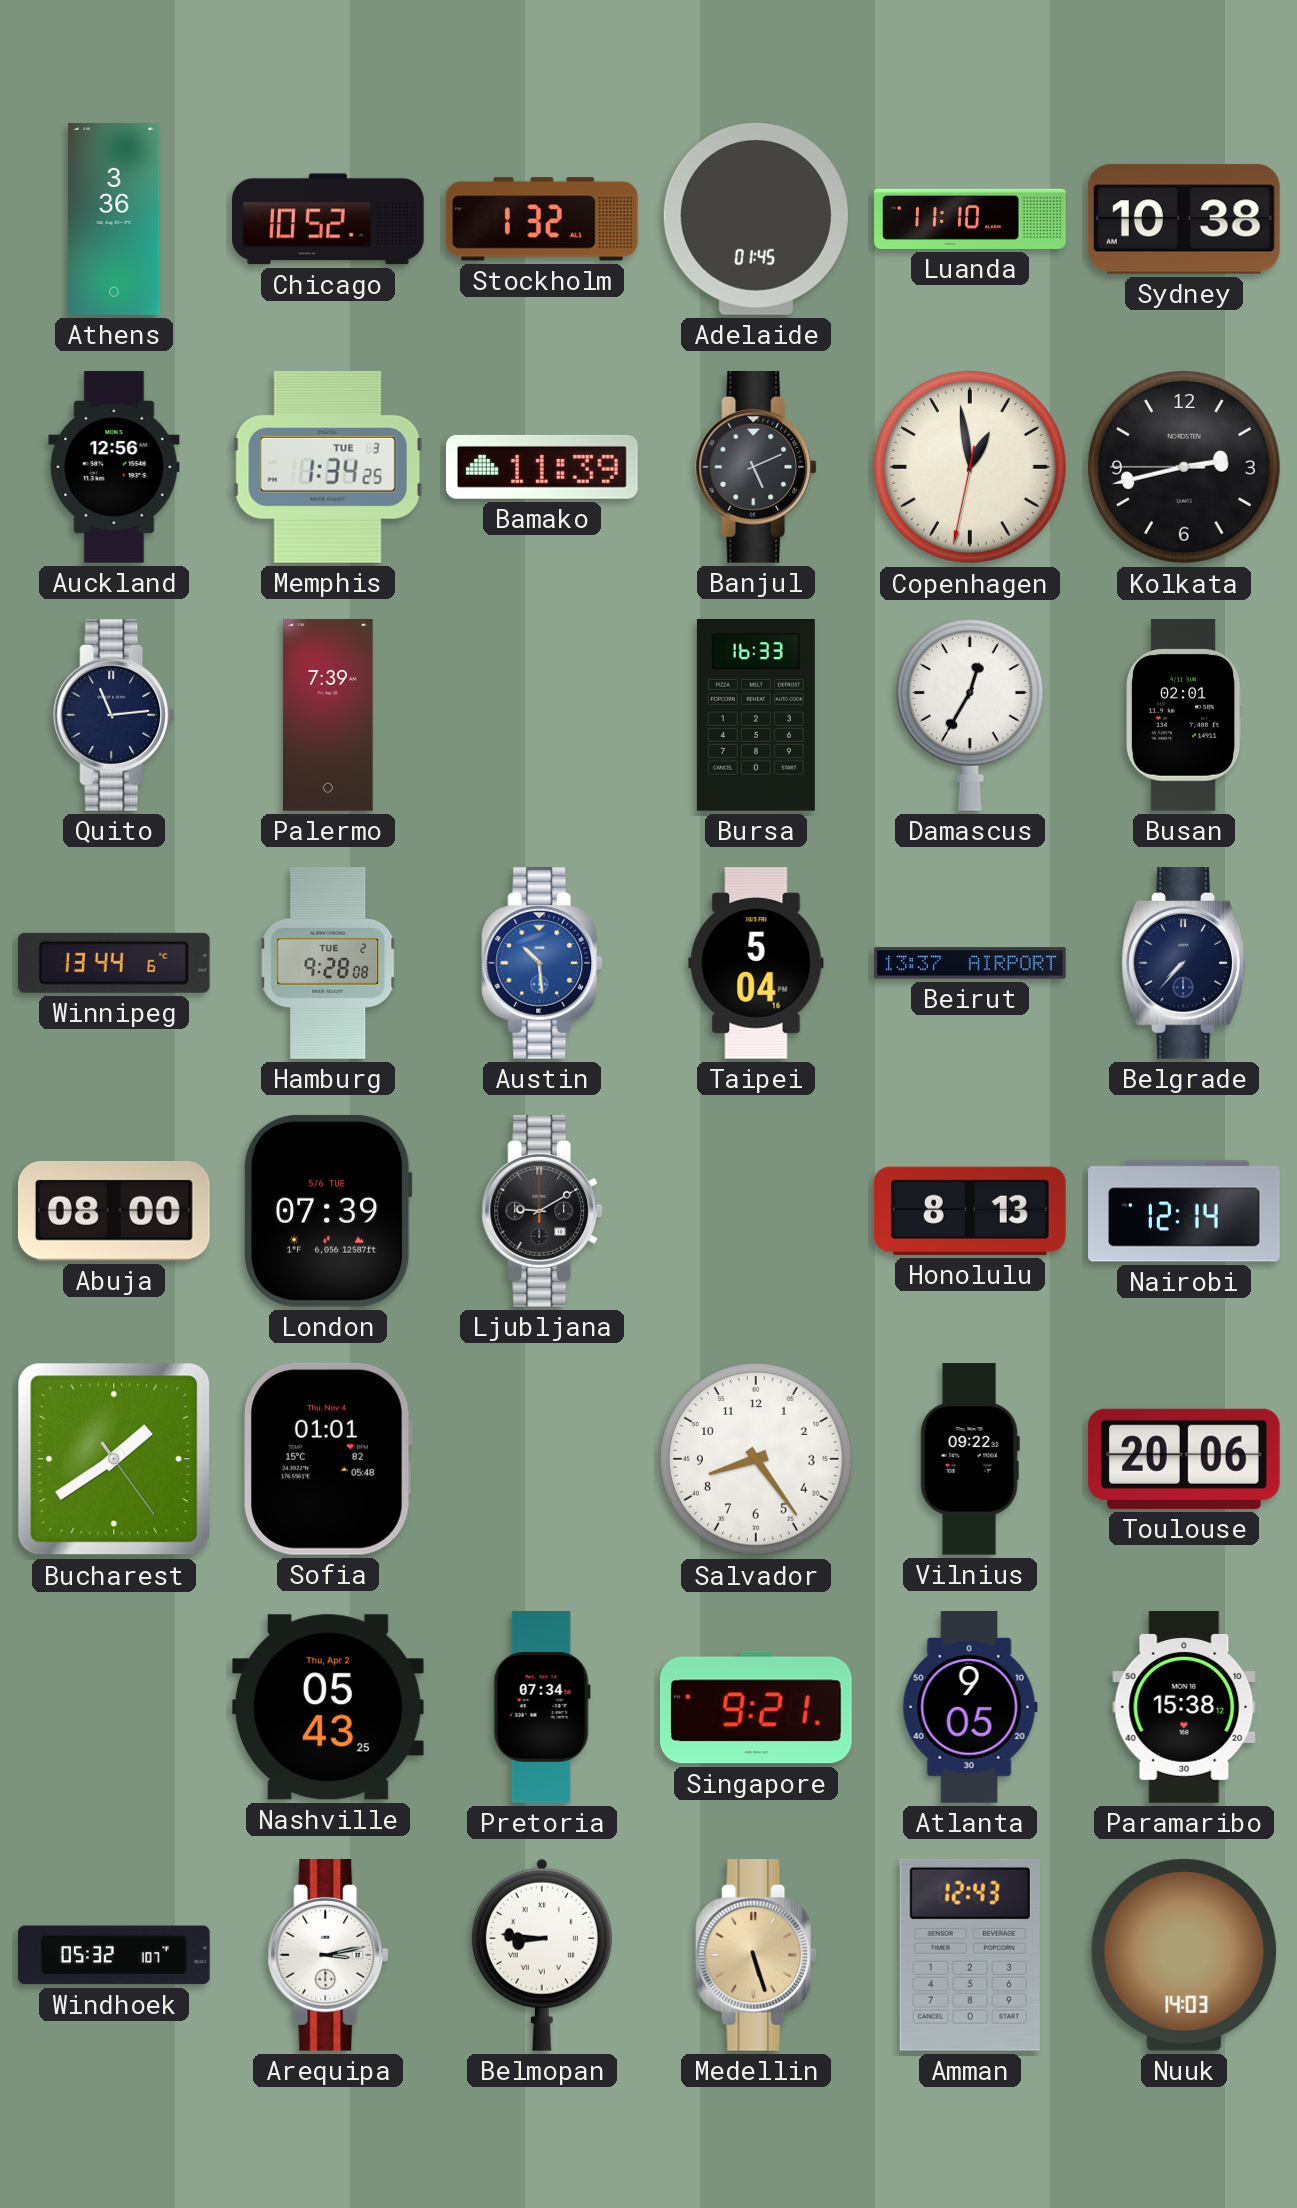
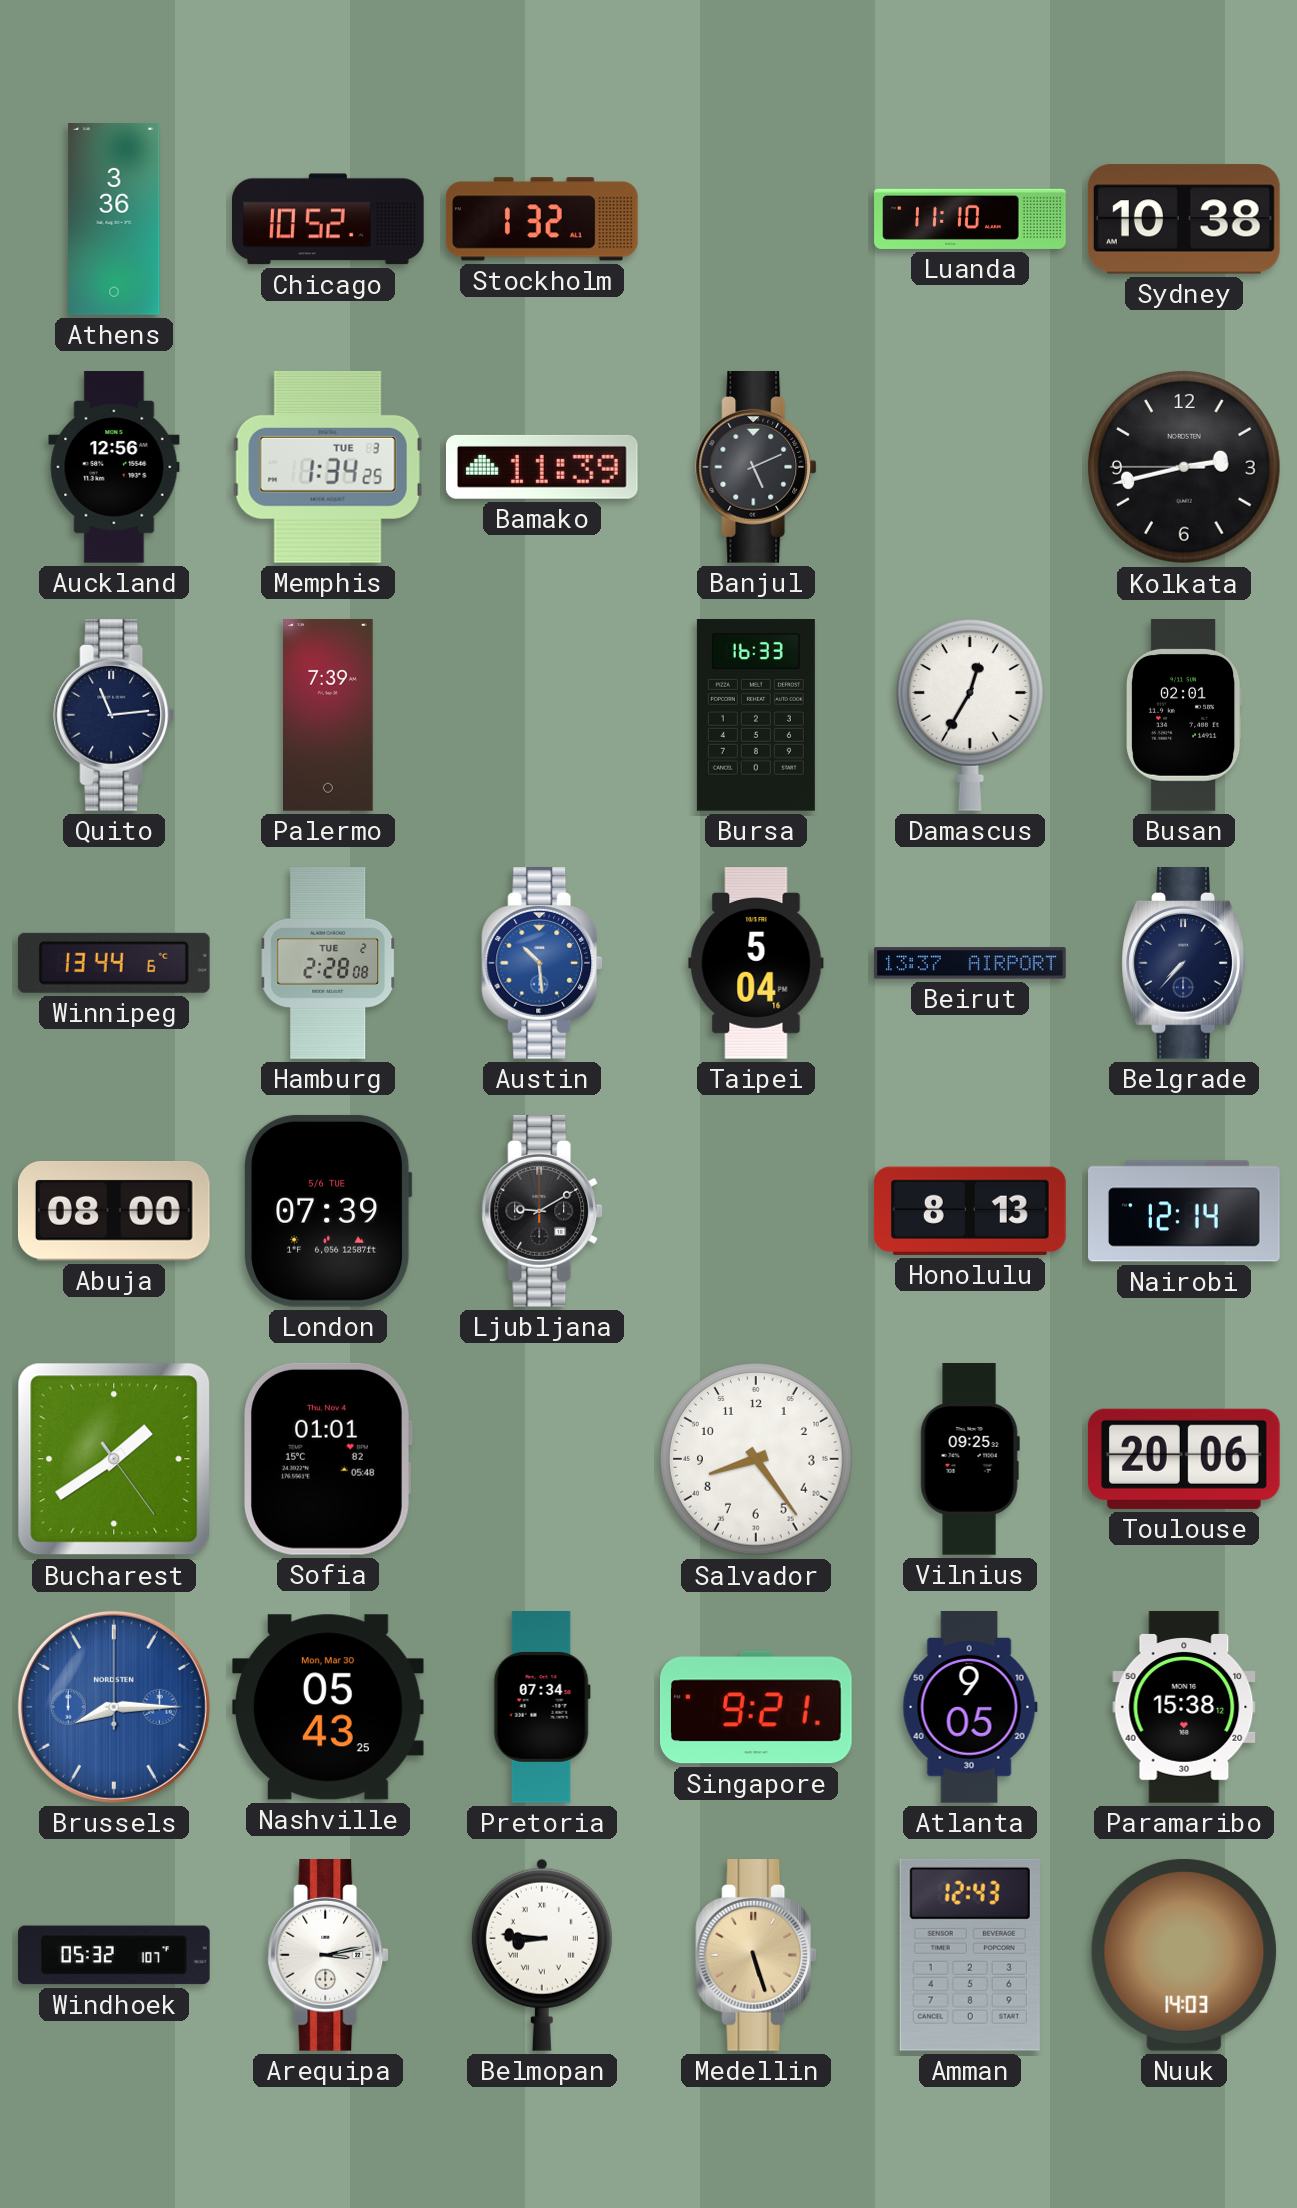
Adelaide: 01:45 -> none (756, 219)
Copenhagen: 12:58 -> none (971, 468)
Hamburg: 9:28 -> 2:28 (328, 963)
Vilnius: 09:22 -> 09:25 (970, 1460)
Brussels: none -> 8:15 (114, 1707)
Nashville date: Thu, Apr 2 -> Mon, Mar 30 (328, 1707)
